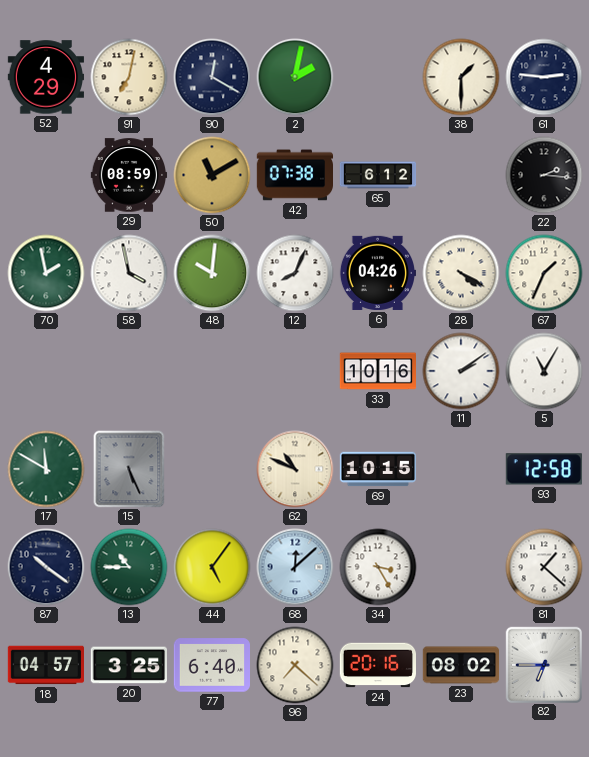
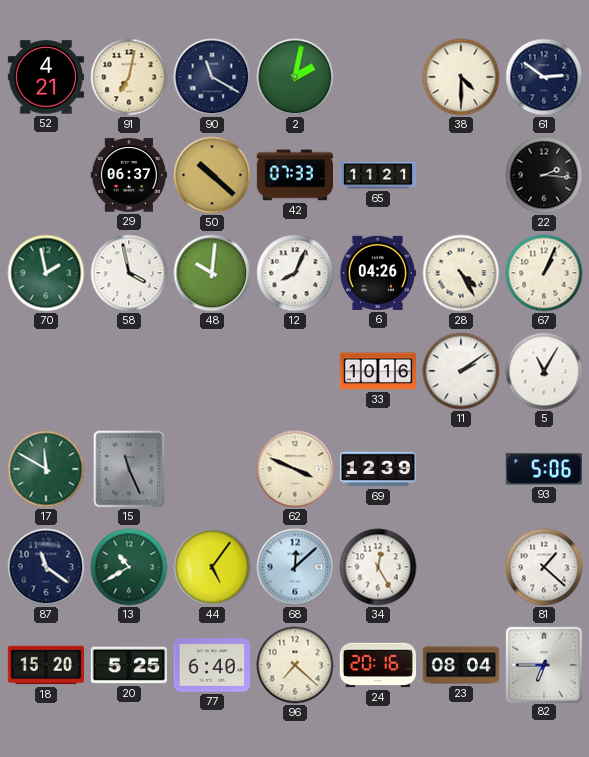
52: 4:29 -> 4:21 (46, 77)
90: 12:20 -> 11:20 (212, 77)
38: 1:30 -> 4:30 (461, 77)
61: 2:46 -> 2:51 (544, 77)
29: 08:59 -> 06:37 (129, 175)
50: 11:10 -> 10:22 (212, 175)
42: 07:38 -> 07:33 (295, 175)
65: 6:12 -> 11:21 (378, 175)
28: 4:20 -> 4:25 (461, 273)
67: 1:34 -> 1:04 (544, 273)
15: 5:26 -> 11:26 (129, 469)
62: 10:49 -> 3:49 (295, 469)
69: 10:15 -> 12:39 (378, 469)
93: 12:58 -> 5:06 (544, 469)
87: 10:21 -> 11:21 (46, 567)
13: 10:45 -> 10:40 (129, 567)
34: 3:25 -> 12:25 (378, 567)
18: 04:57 -> 15:20 (45, 665)
20: 3:25 -> 5:25 (128, 665)
23: 08:02 -> 08:04 (461, 665)
